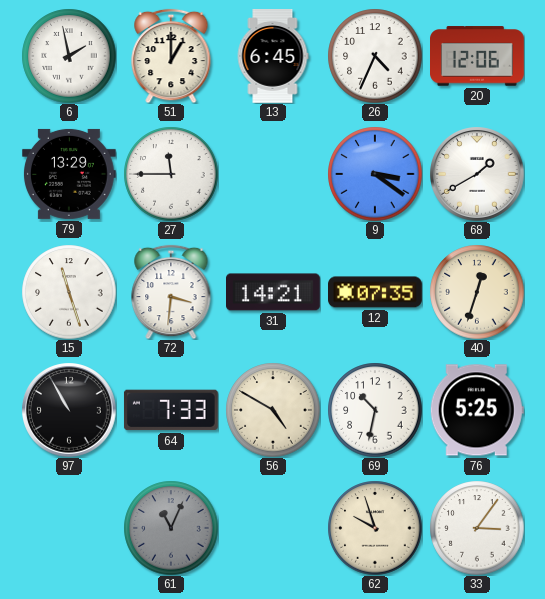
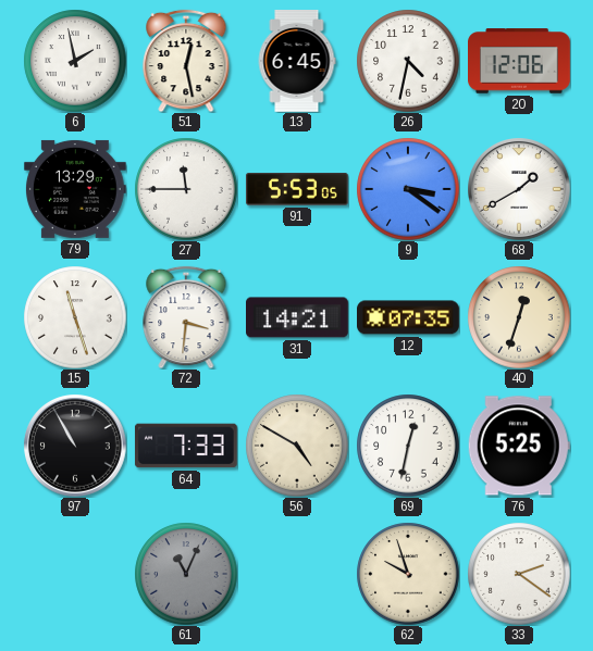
51: 1:00 -> 12:28 (186, 61)
26: 4:34 -> 4:32 (408, 61)
91: none -> 5:53 (297, 190)
69: 10:32 -> 12:32 (408, 446)
33: 3:06 -> 2:21 (519, 574)
